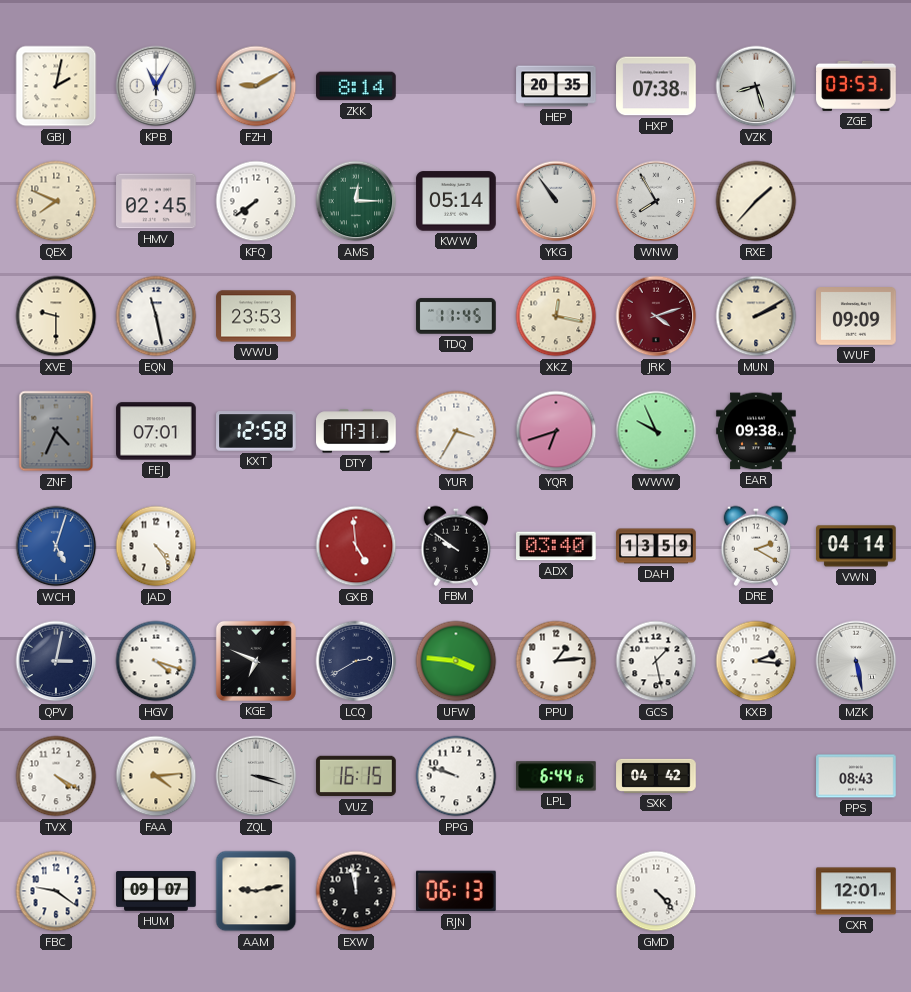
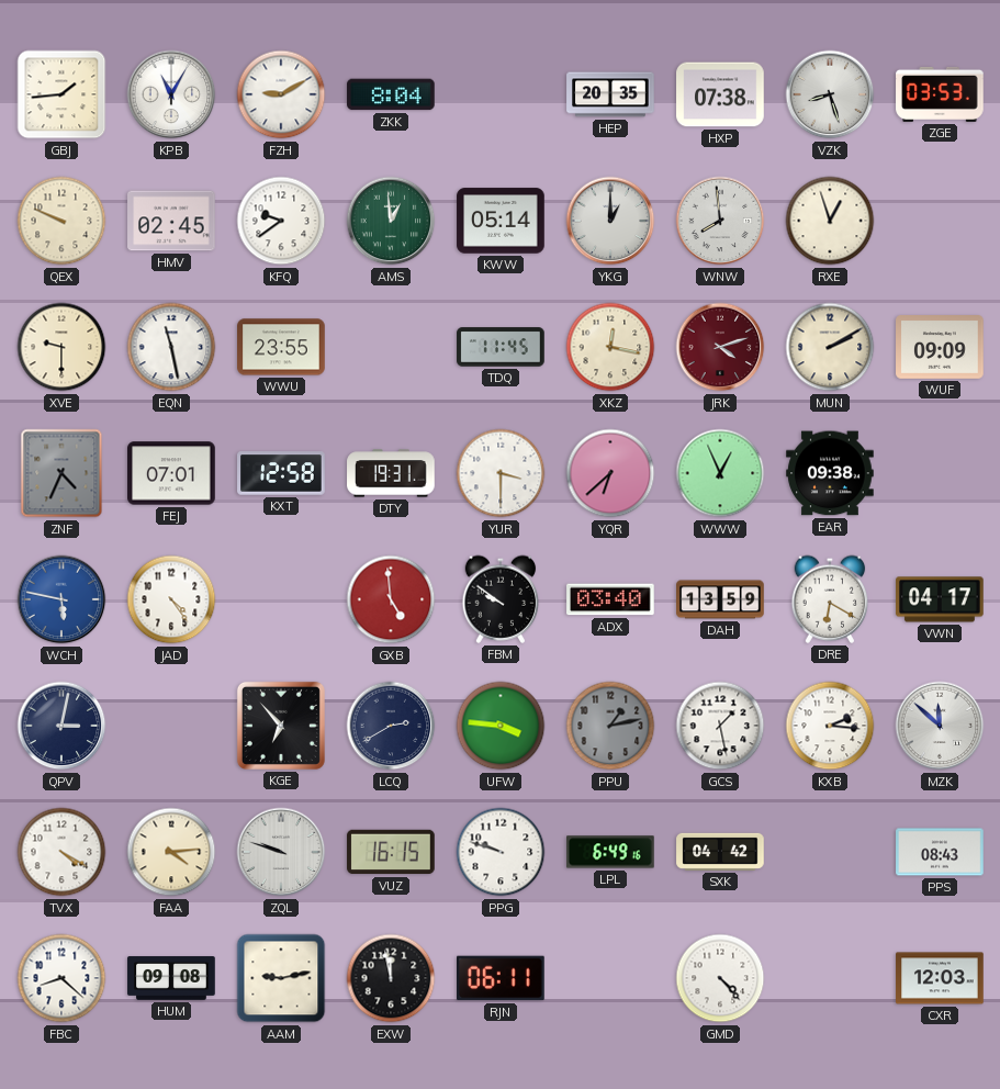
GBJ: 2:02 -> 1:44 (61, 94)
ZKK: 8:14 -> 8:04 (391, 94)
QEX: 7:49 -> 9:49 (61, 221)
KFQ: 7:39 -> 9:39 (281, 221)
AMS: 12:15 -> 12:59 (391, 221)
YKG: 10:54 -> 1:00 (610, 221)
WNW: 7:55 -> 7:59 (720, 221)
RXE: 1:37 -> 12:57 (830, 221)
WWU: 23:53 -> 23:55 (281, 347)
DTY: 17:31 -> 19:31 (391, 473)
YUR: 3:35 -> 3:30 (501, 473)
YQR: 6:42 -> 6:38 (610, 473)
WWW: 9:56 -> 12:56 (720, 473)
WCH: 5:03 -> 5:47 (61, 599)
DRE: 2:20 -> 6:20 (830, 599)
VWN: 04:14 -> 04:17 (940, 599)
HGV: 4:18 -> none (156, 661)
KGE: 6:49 -> 6:53 (281, 726)
PPU: 1:14 -> 1:13 (610, 726)
PPU dial: white -> grey (610, 726)
MZK: 5:28 -> 11:52 (940, 726)
ZQL: 3:18 -> 9:48 (281, 852)
LPL: 6:44 -> 6:49 (610, 852)
FBC: 9:21 -> 8:22 (61, 978)
HUM: 09:07 -> 09:08 (171, 978)
RJN: 06:13 -> 06:11 (502, 978)
CXR: 12:01 -> 12:03 (940, 978)
